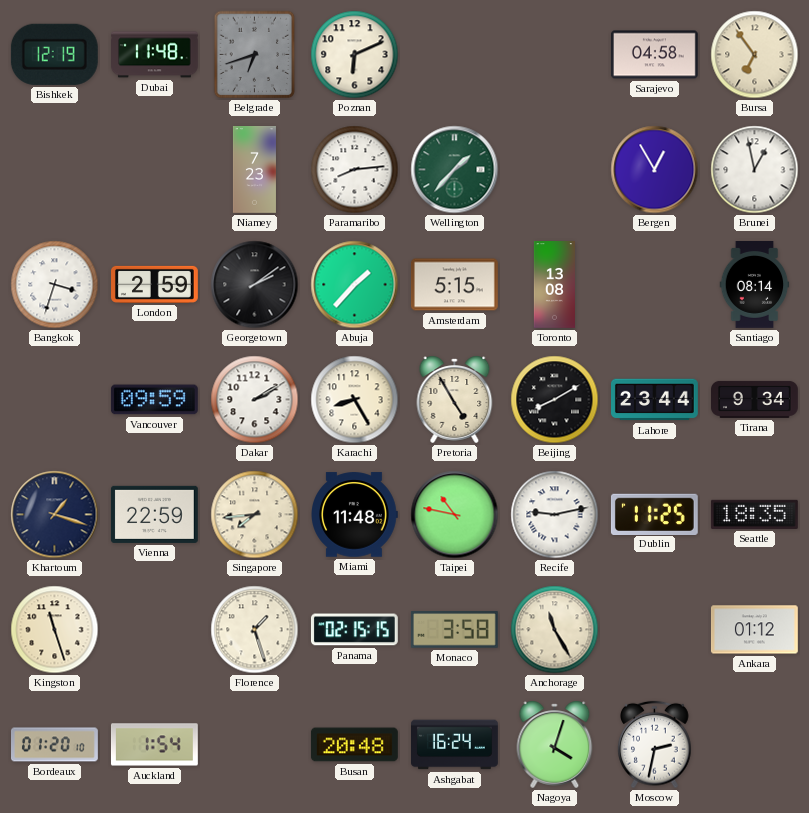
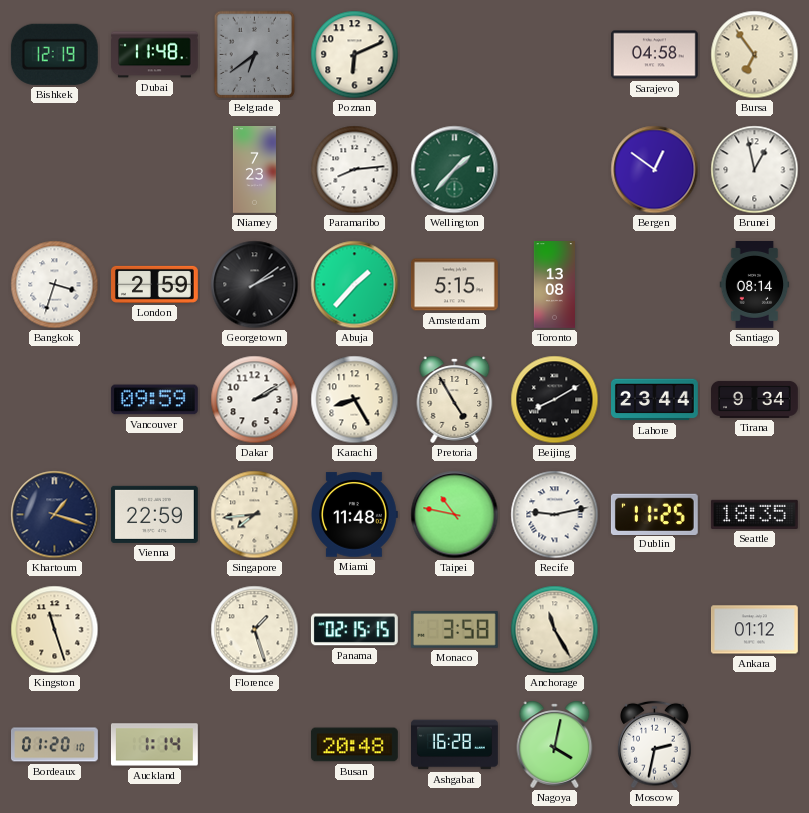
Belgrade: 6:42 -> 6:39 (255, 55)
Bergen: 12:55 -> 12:51 (655, 170)
Auckland: 1:54 -> 1:14 (154, 745)
Ashgabat: 16:24 -> 16:28 (455, 745)
Nagoya: 4:03 -> 4:02 (555, 744)
